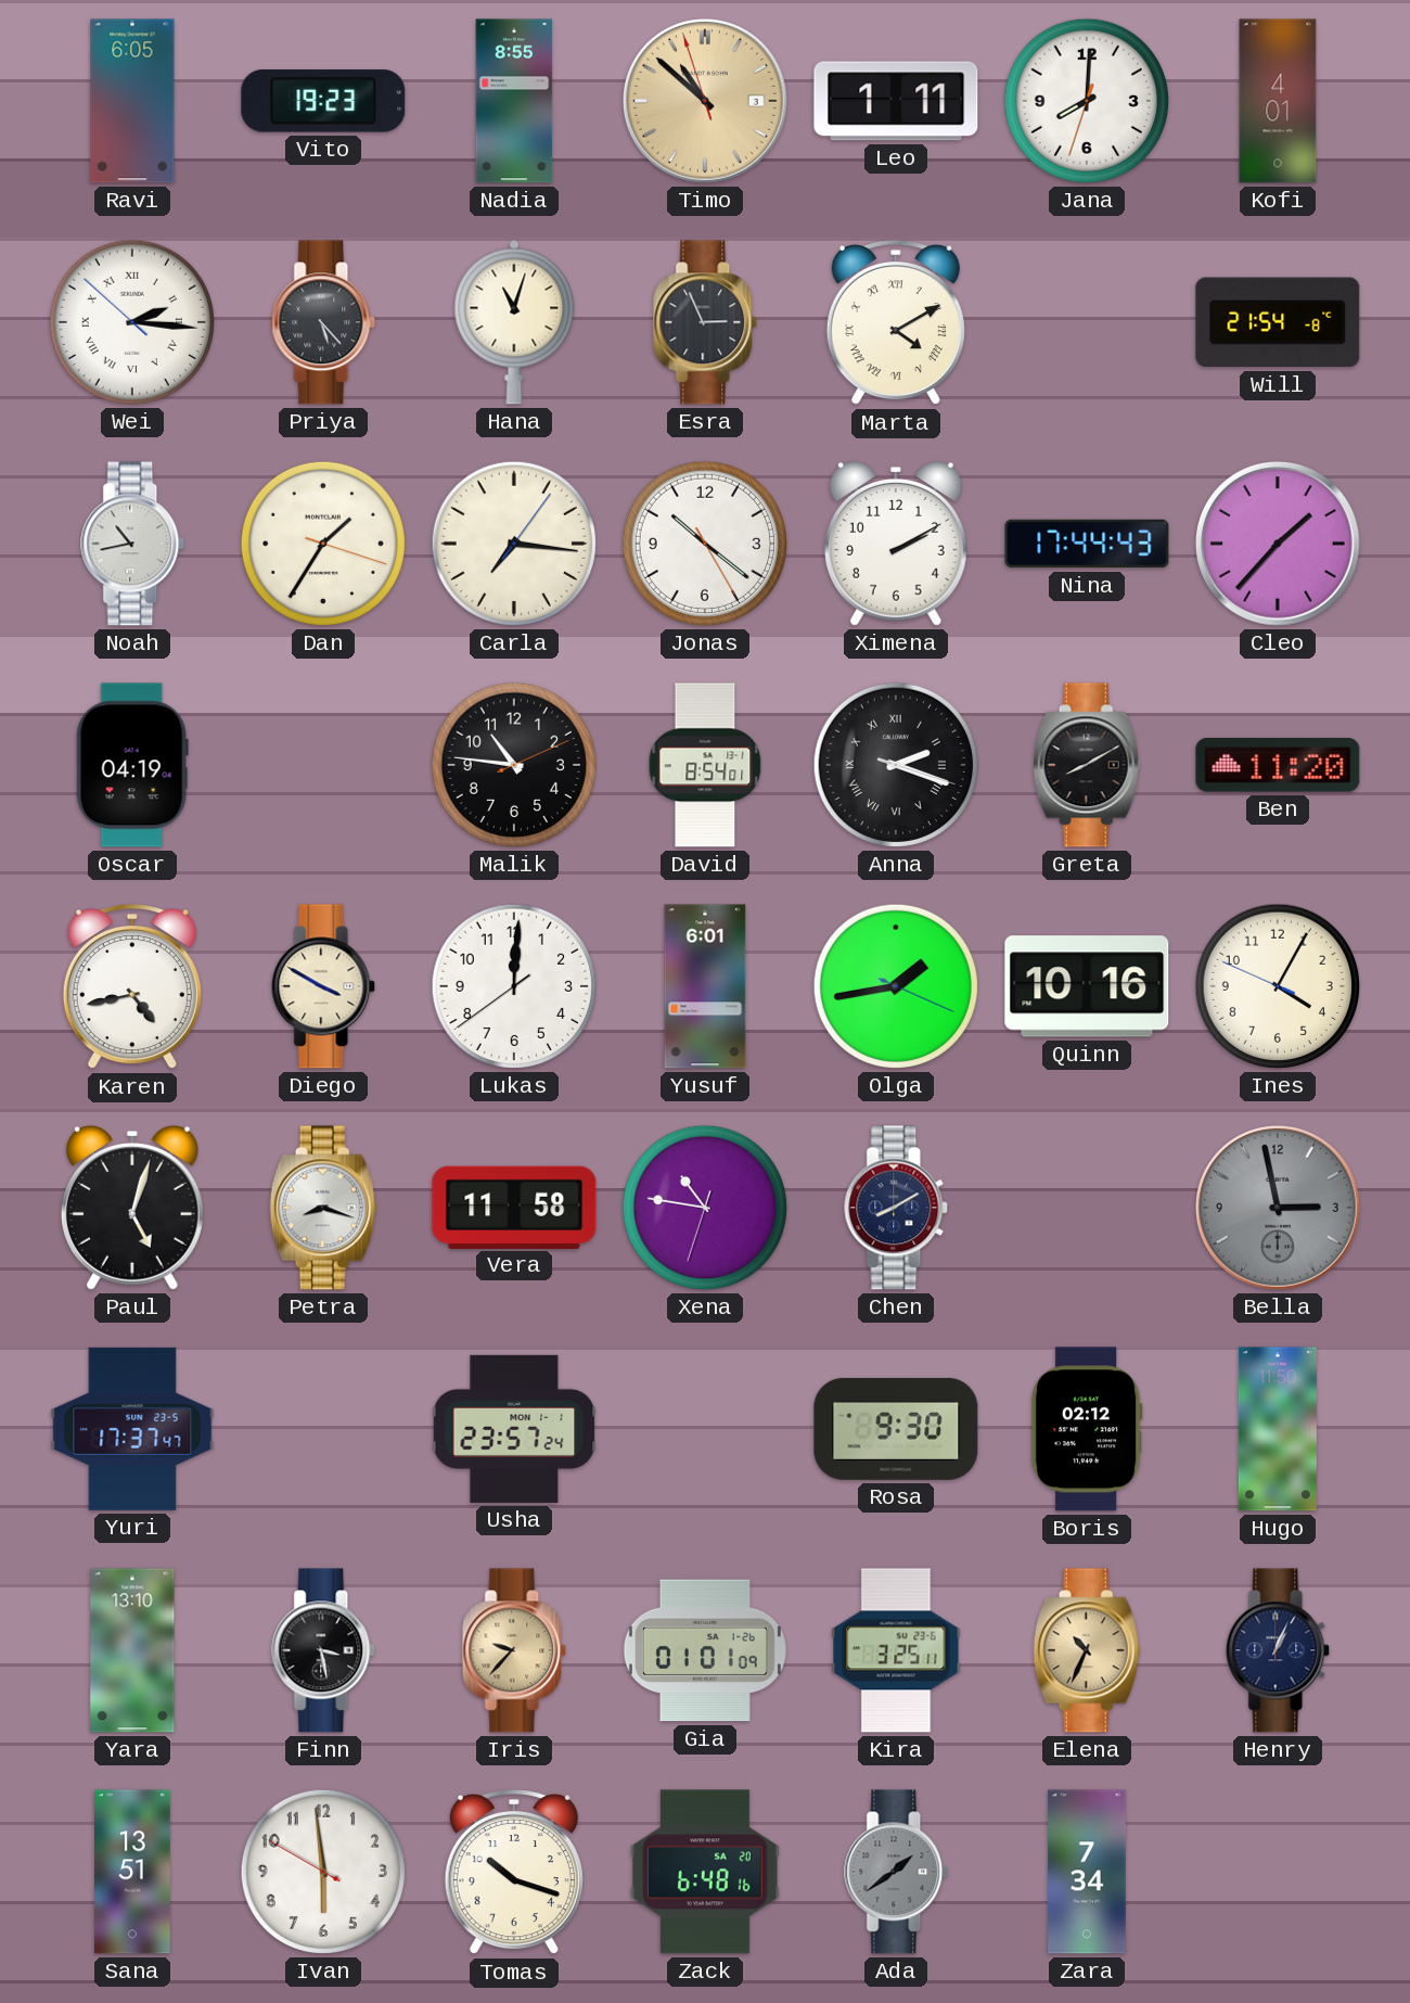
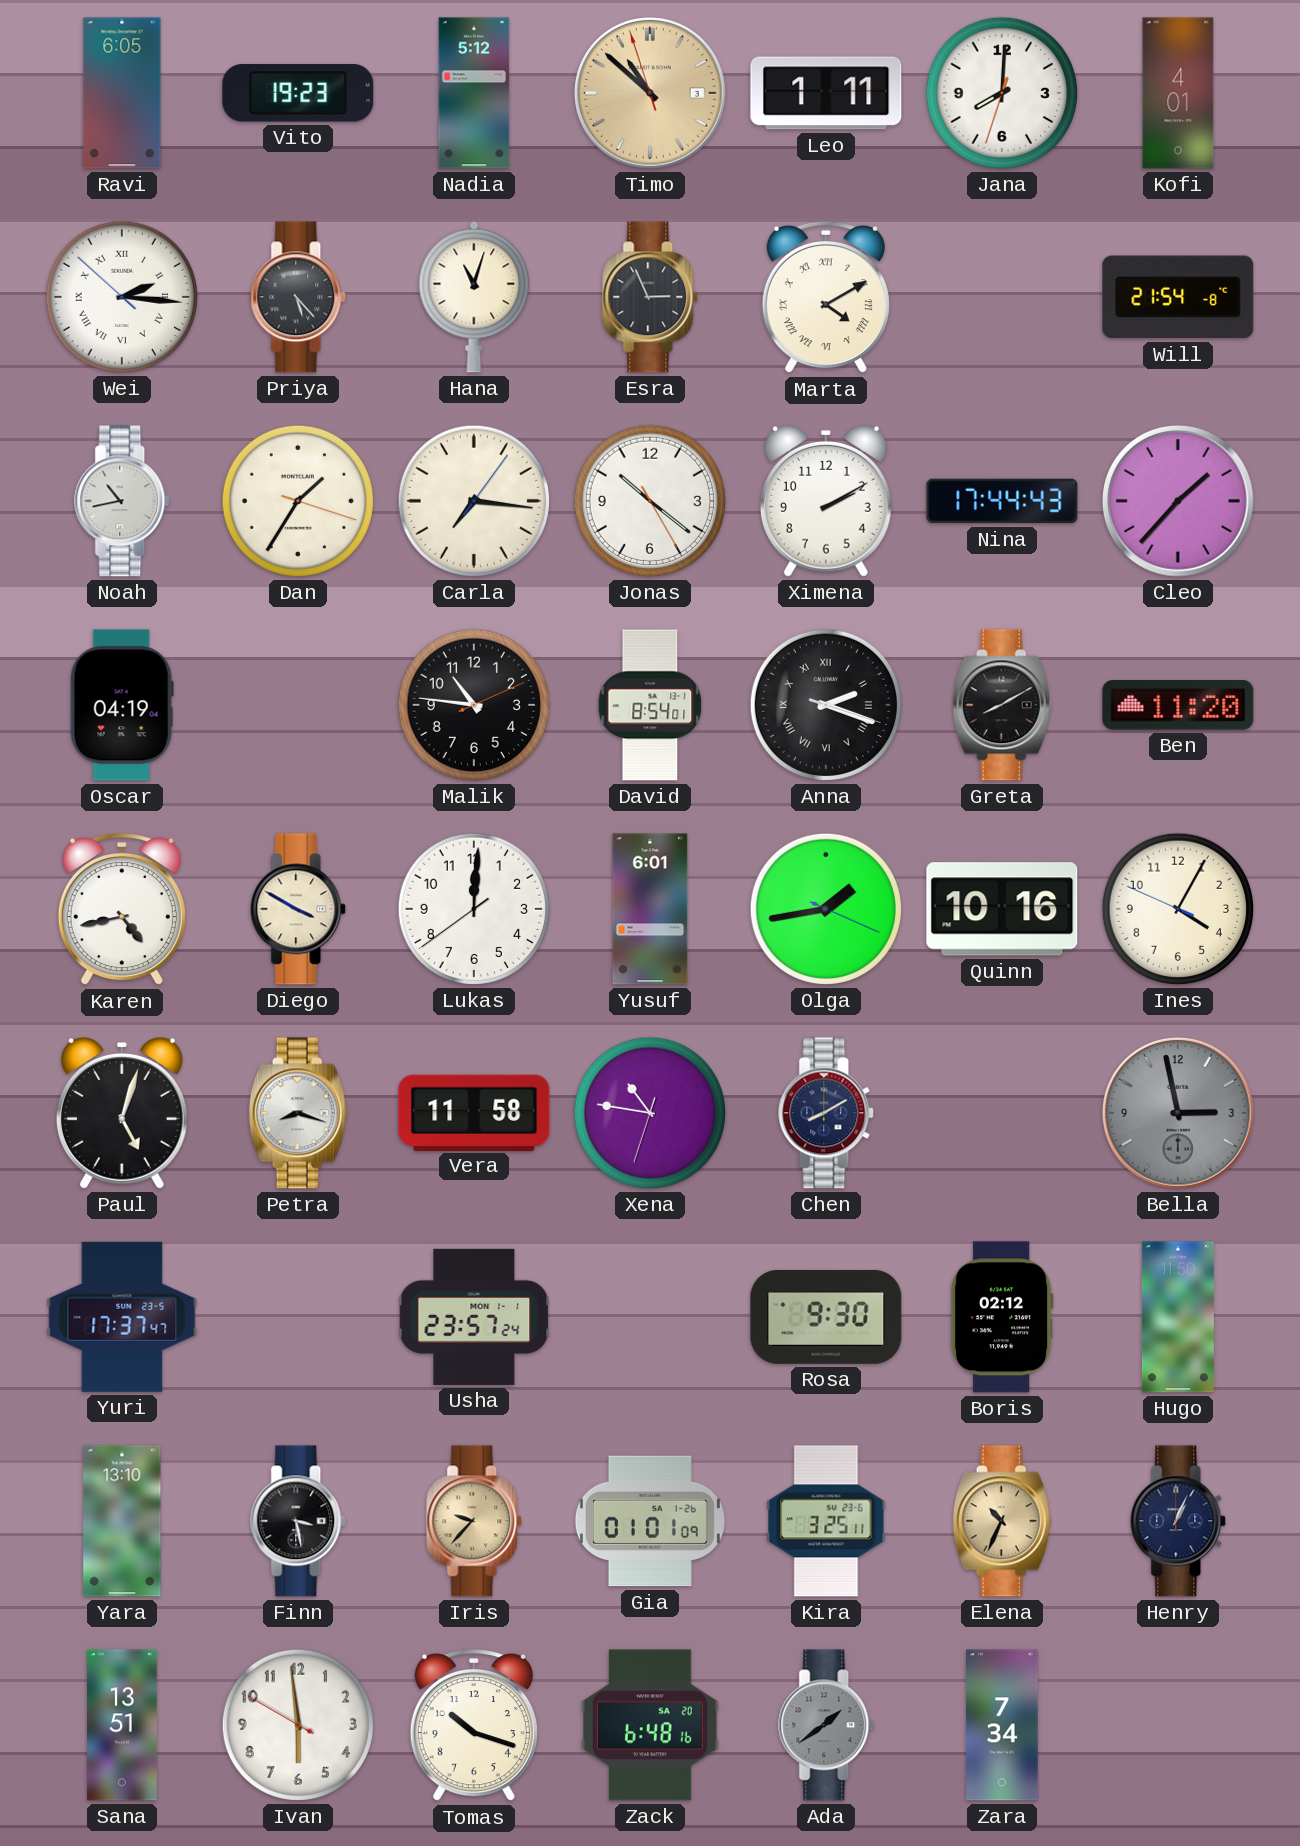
Nadia: 8:55 -> 5:12 (474, 93)
